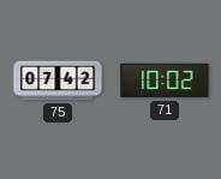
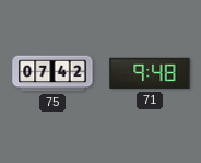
71: 10:02 -> 9:48 (150, 73)
